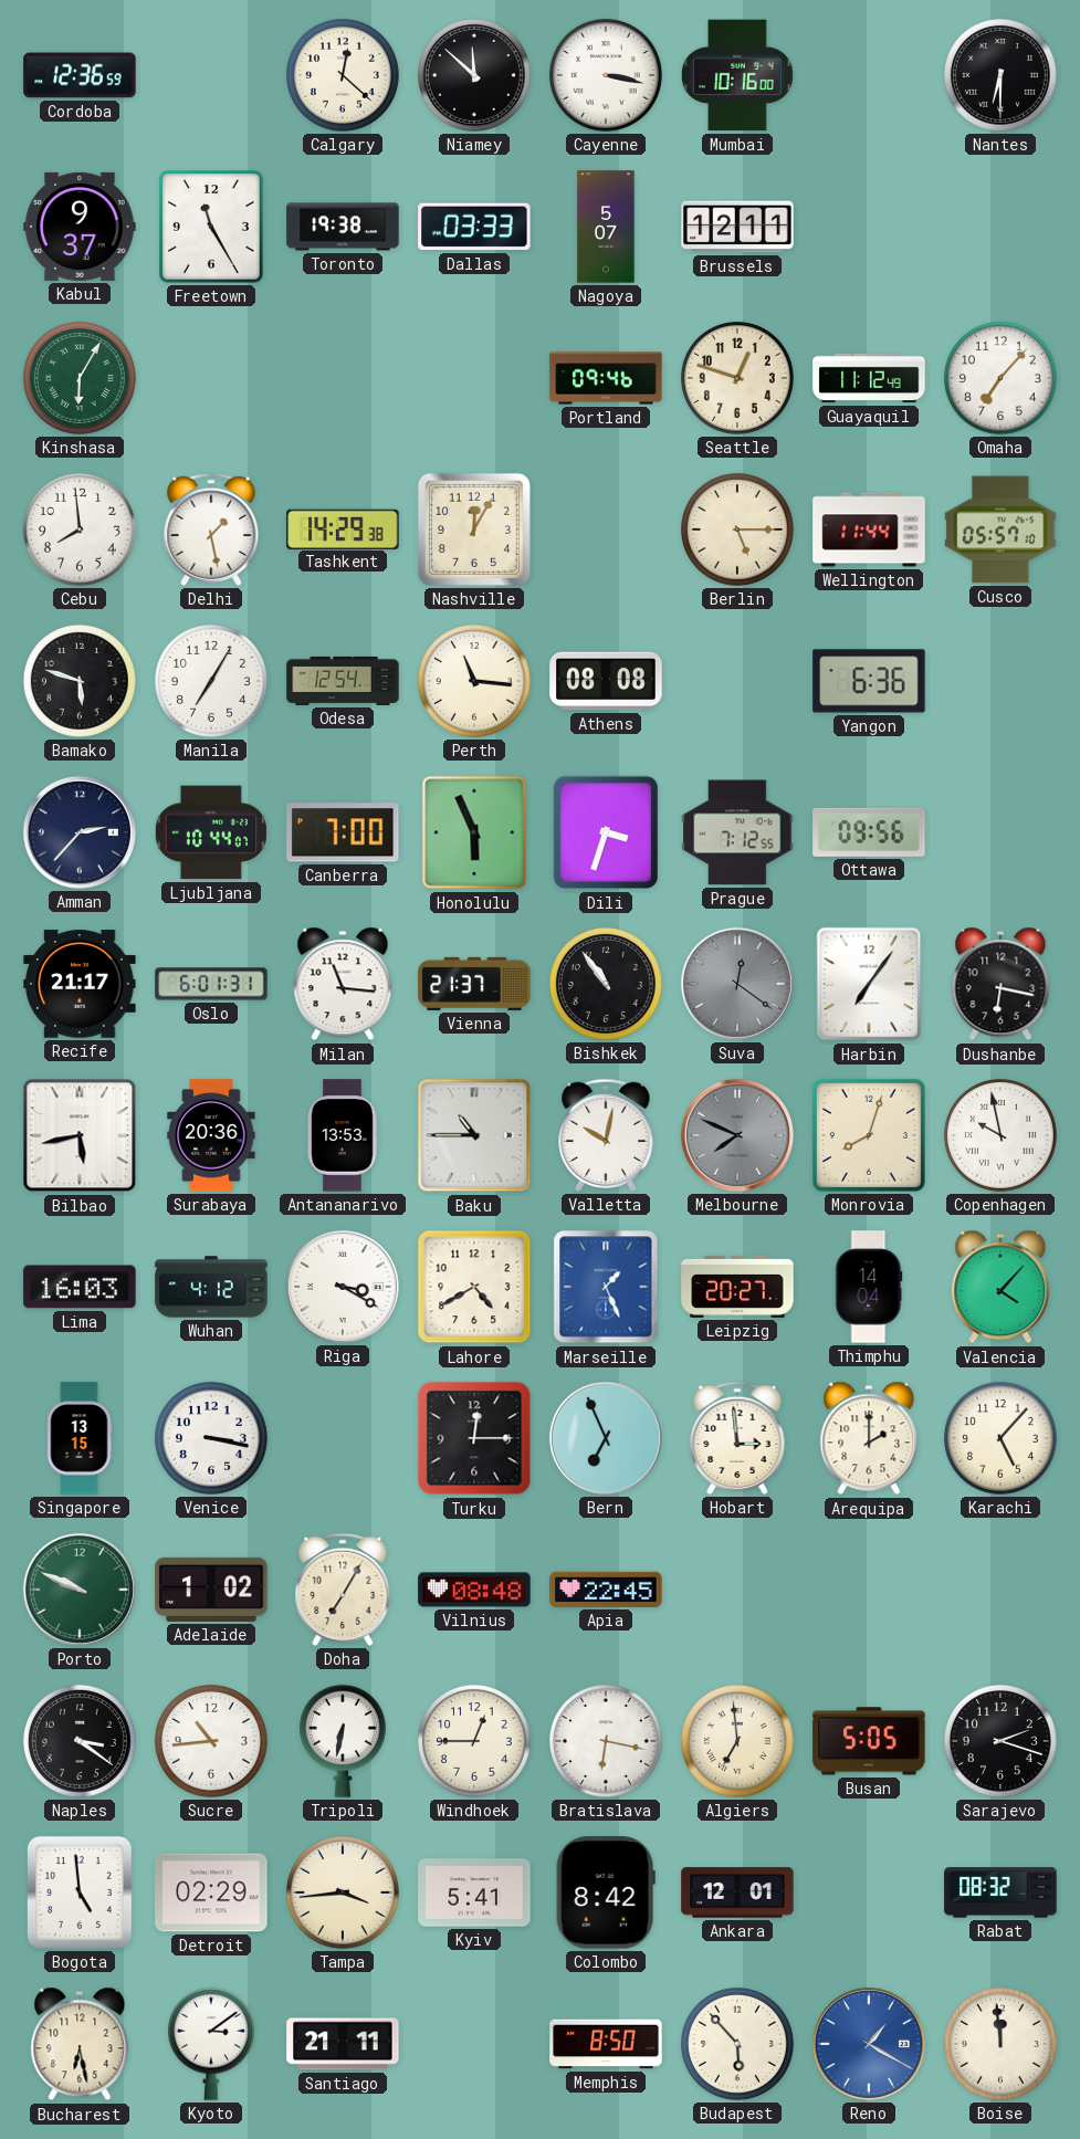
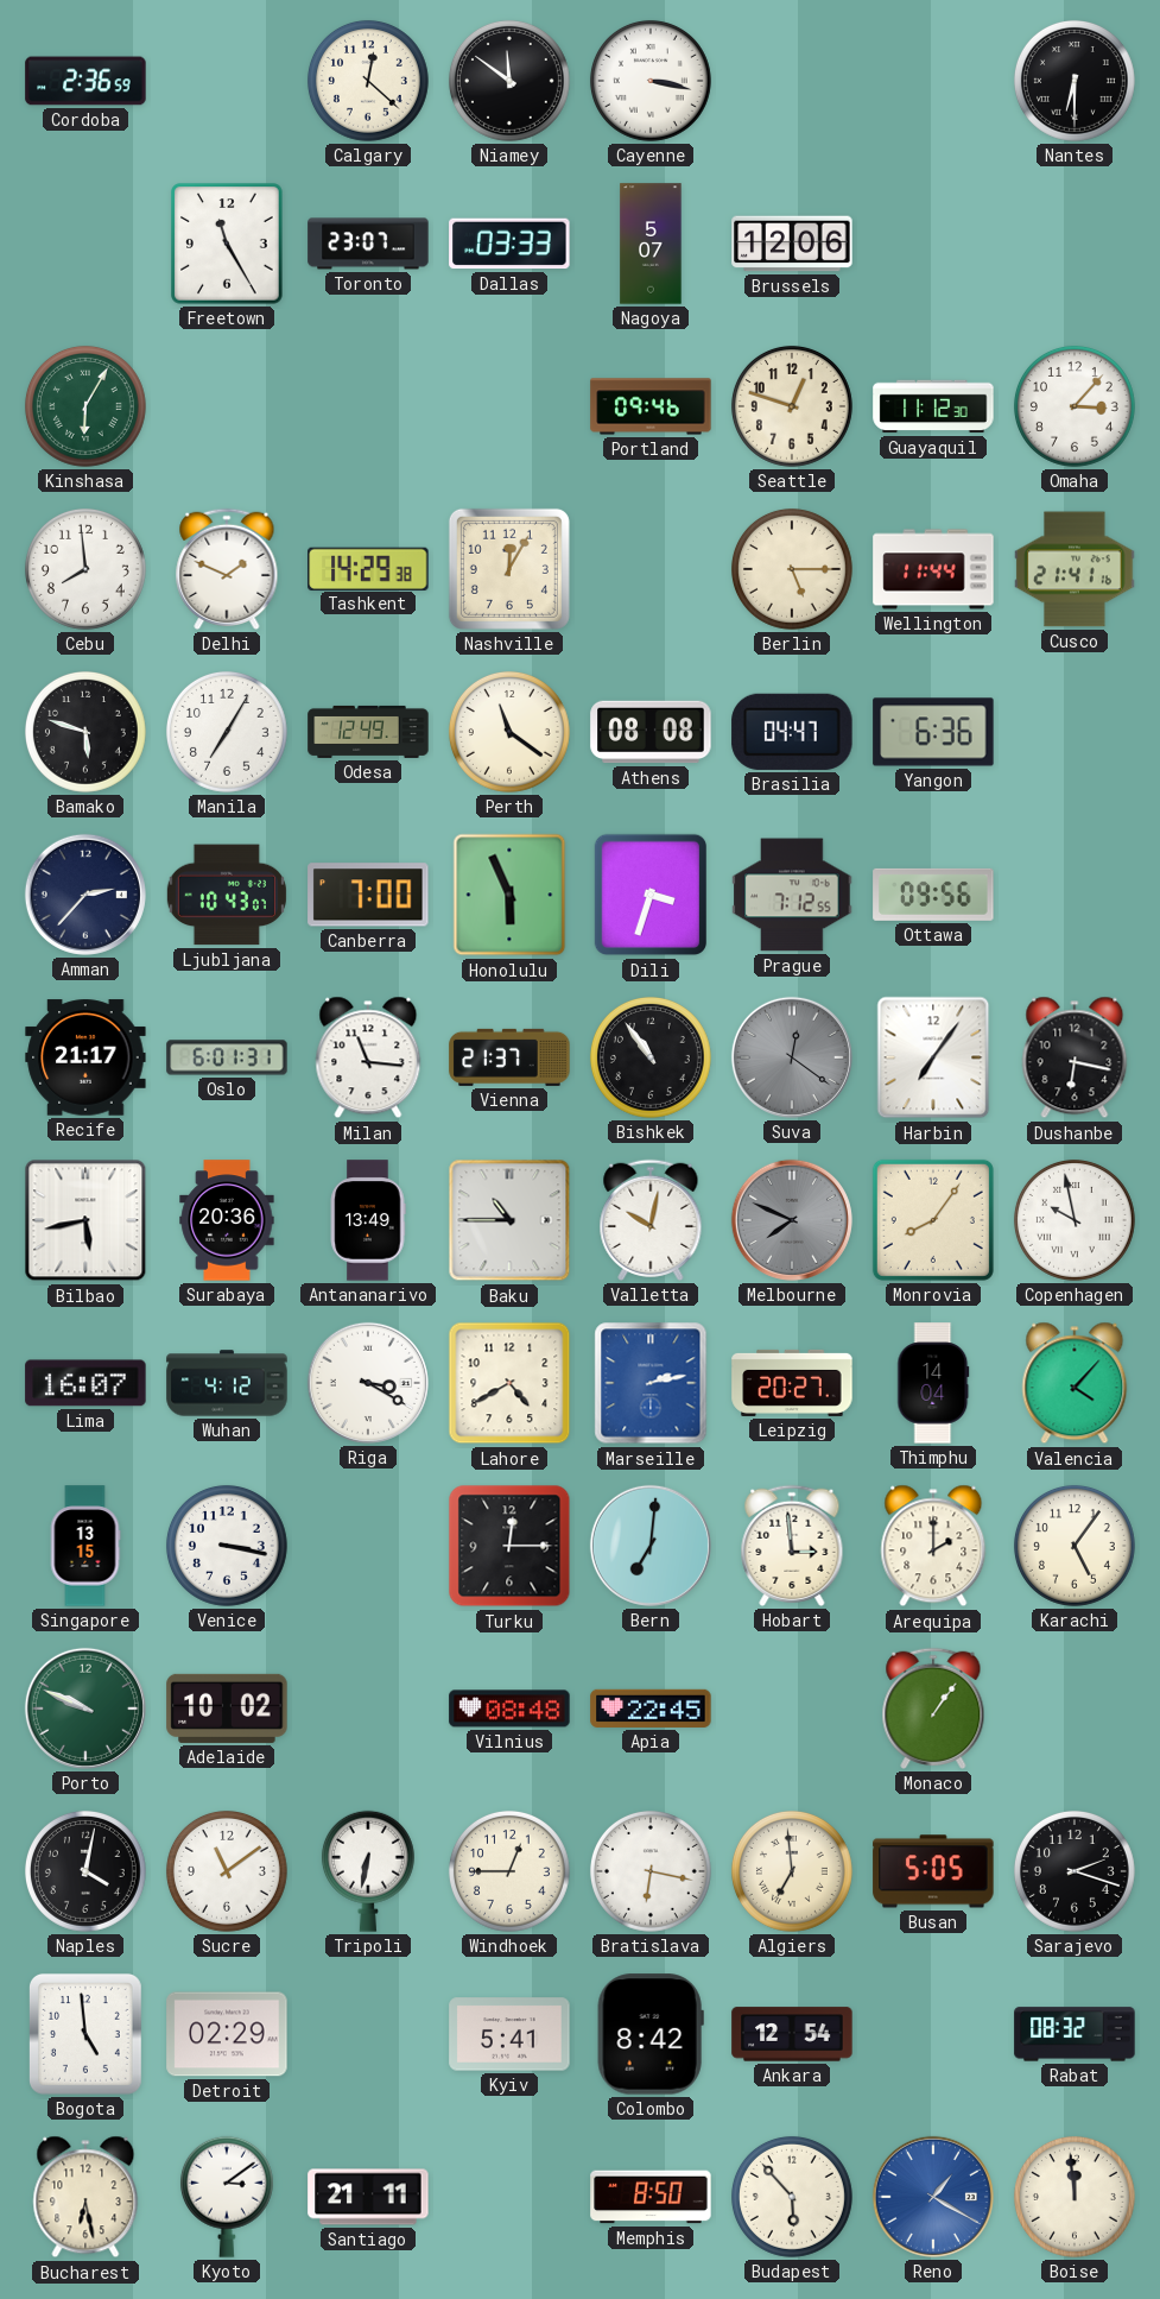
Cordoba: 12:36 -> 2:36 (85, 81)
Niamey: 11:52 -> 11:51 (509, 81)
Mumbai: 10:16 -> none (737, 75)
Kabul: 9:37 -> none (80, 227)
Toronto: 19:38 -> 23:07 (368, 244)
Brussels: 12:11 -> 12:06 (792, 244)
Guayaquil: 11:12:49 -> 11:12:30 (933, 406)
Omaha: 7:07 -> 3:07 (1075, 406)
Delhi: 1:28 -> 1:49 (227, 569)
Cusco: 05:57 -> 21:41 (1075, 569)
Odesa: 12:54 -> 12:49 (368, 732)
Perth: 11:16 -> 11:21 (509, 732)
Brasilia: none -> 04:47 (792, 732)
Ljubljana: 10:44 -> 10:43 (227, 895)
Antananarivo: 13:53 -> 13:49 (368, 1220)
Monrovia: 8:03 -> 8:06 (933, 1220)
Lima: 16:03 -> 16:07 (85, 1383)
Marseille: 1:26 -> 2:13 (651, 1383)
Bern: 6:56 -> 7:01 (651, 1546)
Karachi: 5:07 -> 5:06 (1075, 1546)
Adelaide: 1:02 -> 10:02 (227, 1709)
Doha: 7:05 -> none (343, 1590)
Monaco: none -> 1:06 (933, 1709)
Naples: 3:21 -> 4:02 (85, 1871)
Sucre: 10:44 -> 11:09 (227, 1871)
Tampa: 3:44 -> none (343, 1892)
Ankara: 12:01 -> 12:54 (792, 2034)
